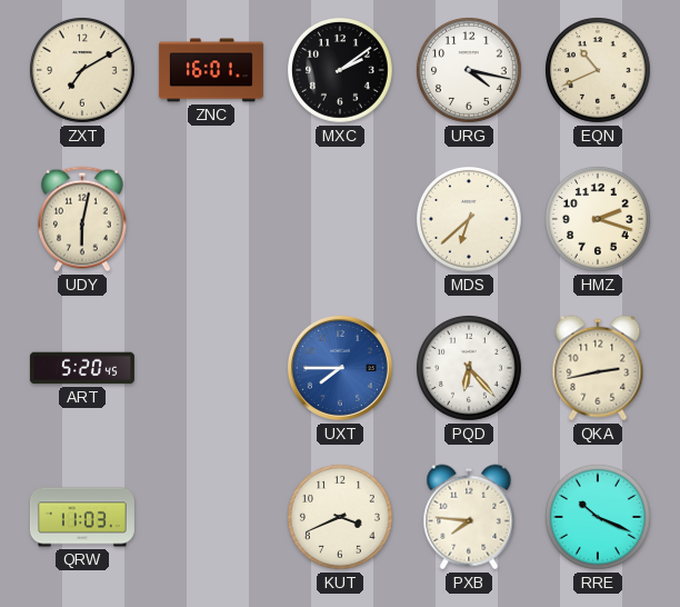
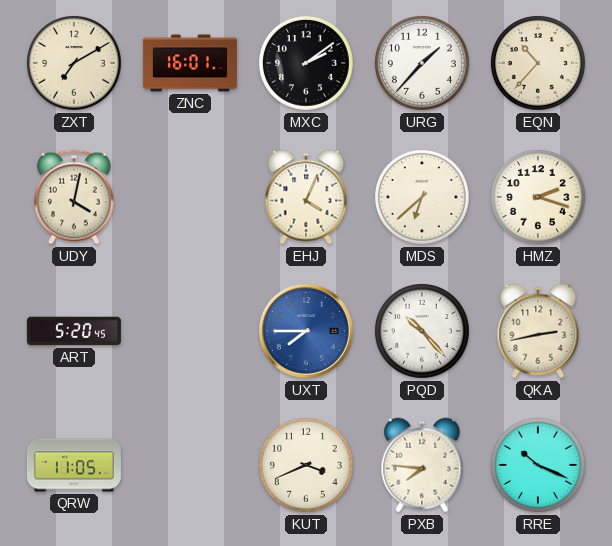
URG: 4:17 -> 1:37 (423, 64)
EQN: 10:41 -> 10:37 (539, 64)
UDY: 6:02 -> 4:02 (75, 197)
EHJ: none -> 4:04 (306, 197)
PQD: 6:23 -> 10:23 (423, 332)
QRW: 11:03 -> 11:05 (74, 465)
